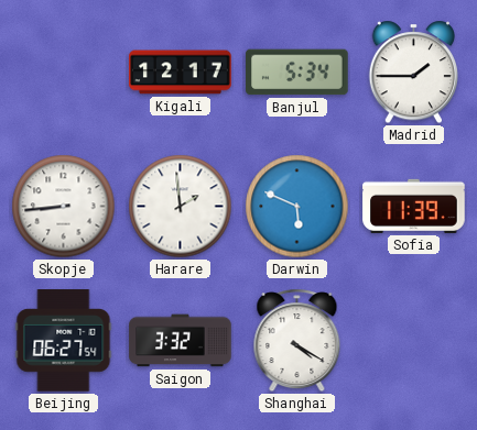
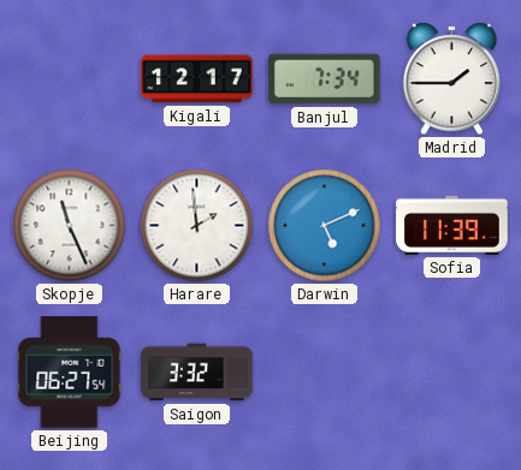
Banjul: 5:34 -> 7:34 (325, 79)
Skopje: 8:44 -> 11:26 (70, 226)
Darwin: 5:49 -> 5:11 (325, 226)
Shanghai: 4:20 -> none (297, 341)
